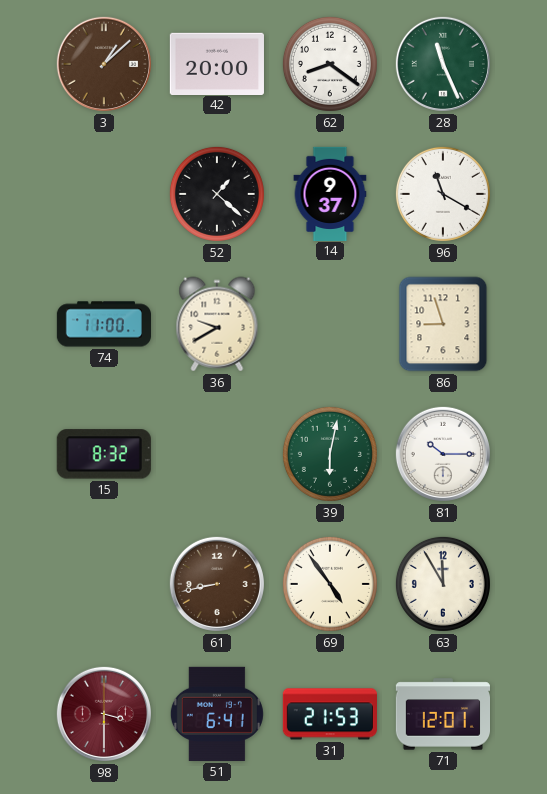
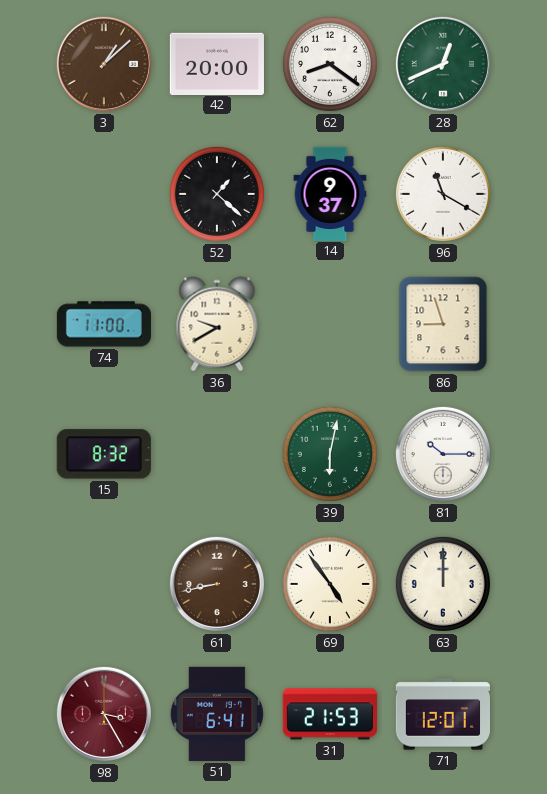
28: 11:26 -> 12:41 (443, 64)
63: 11:55 -> 12:00 (443, 584)
98: 3:30 -> 3:25 (104, 714)
